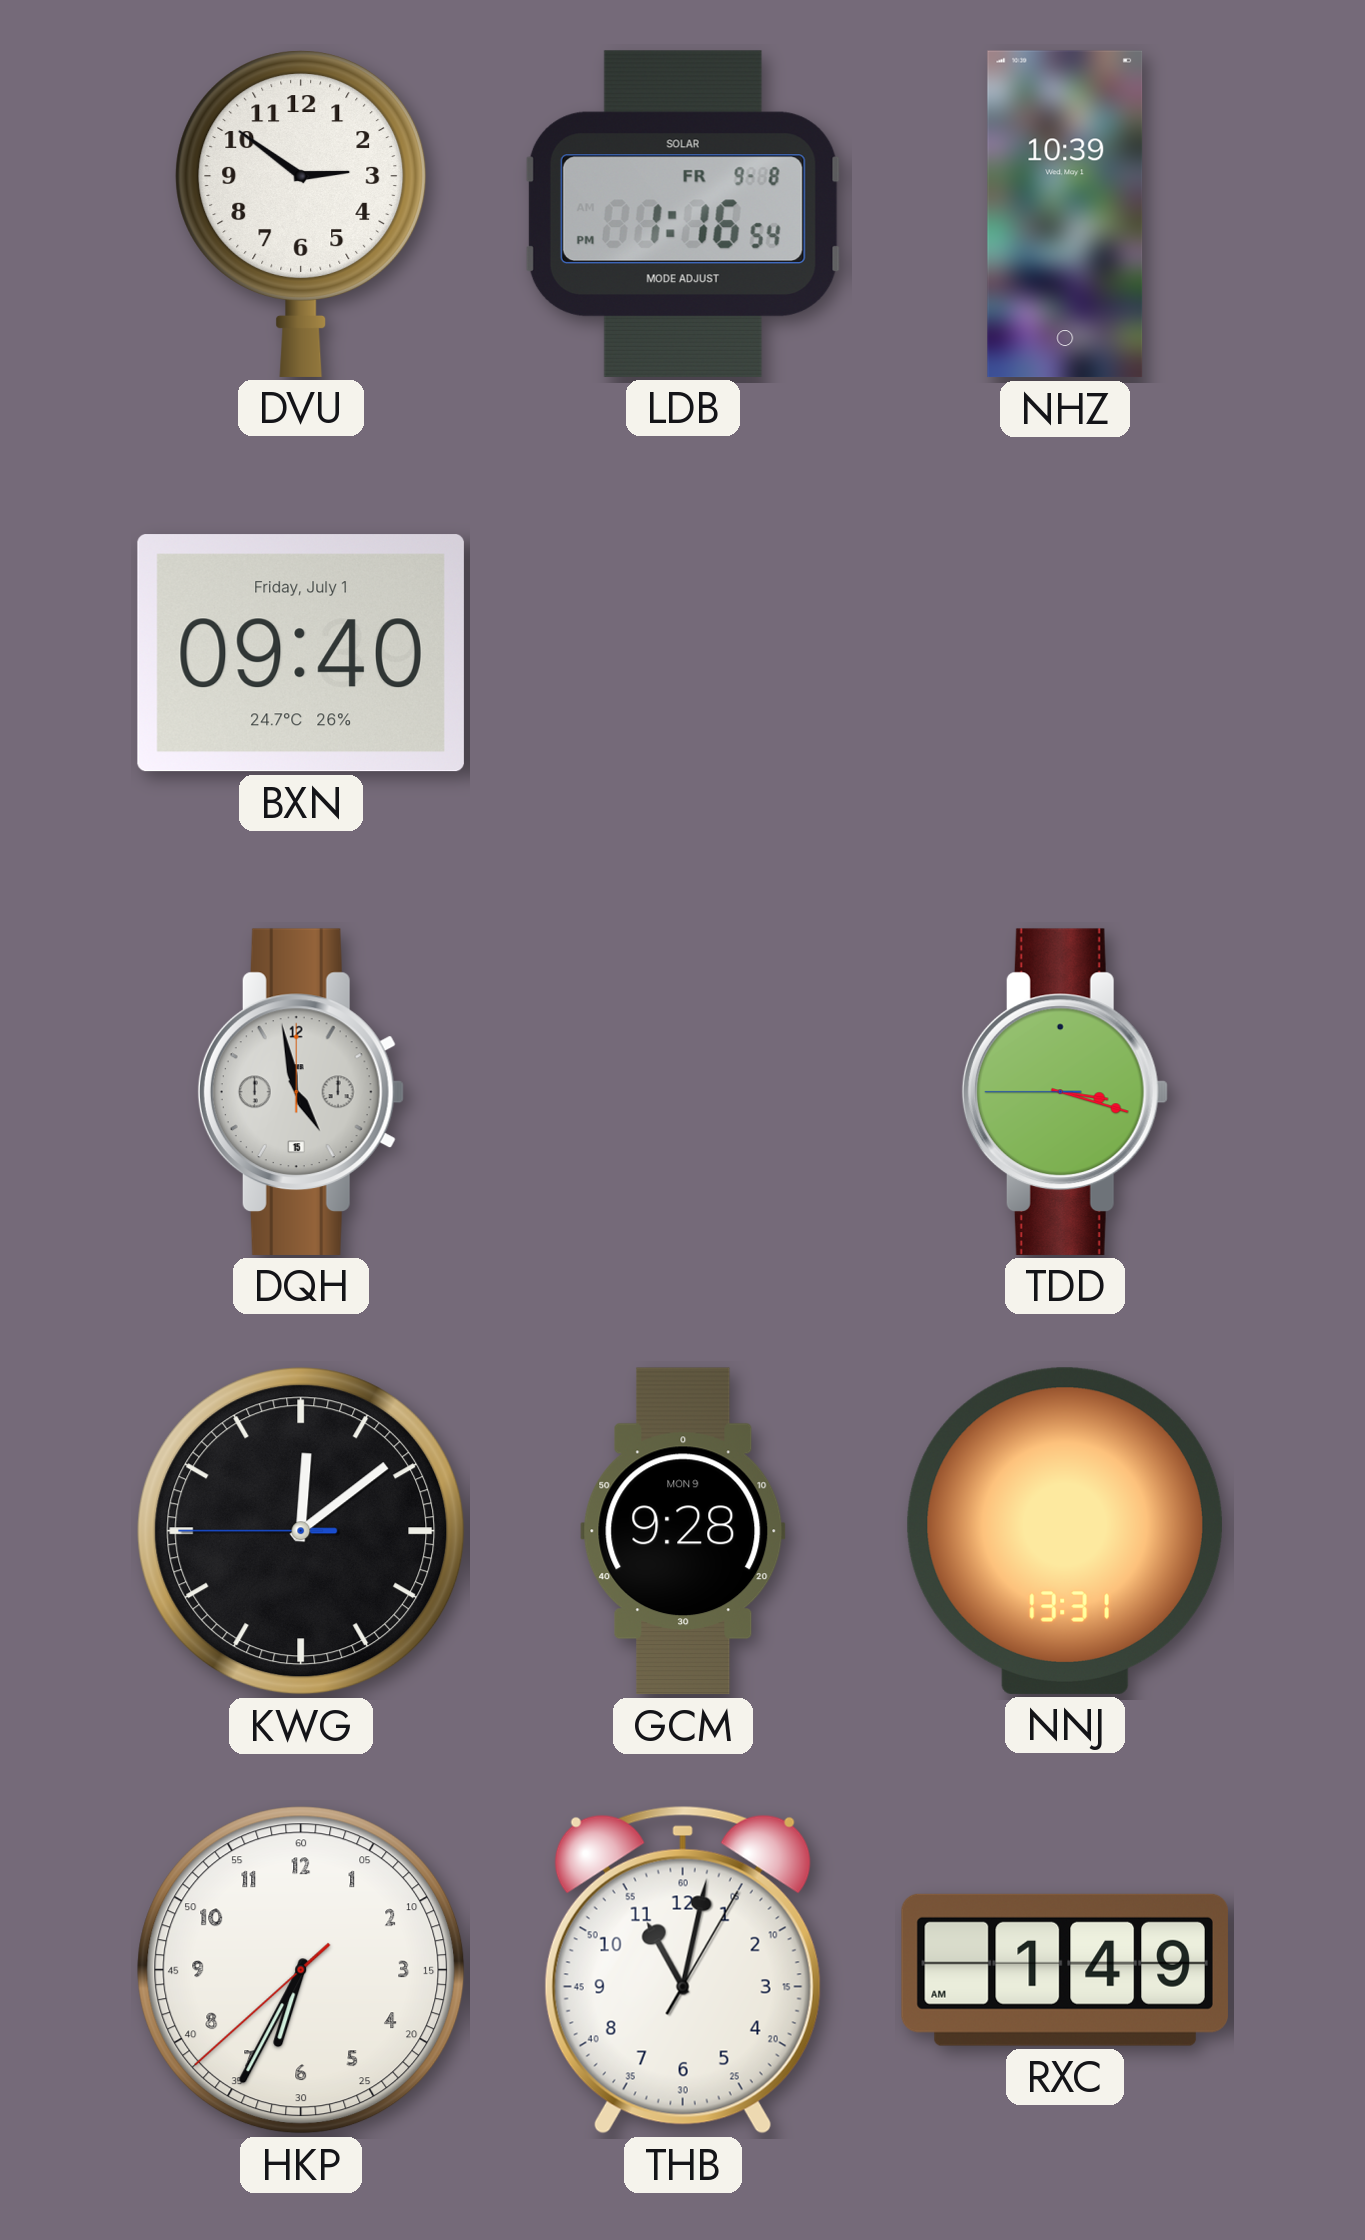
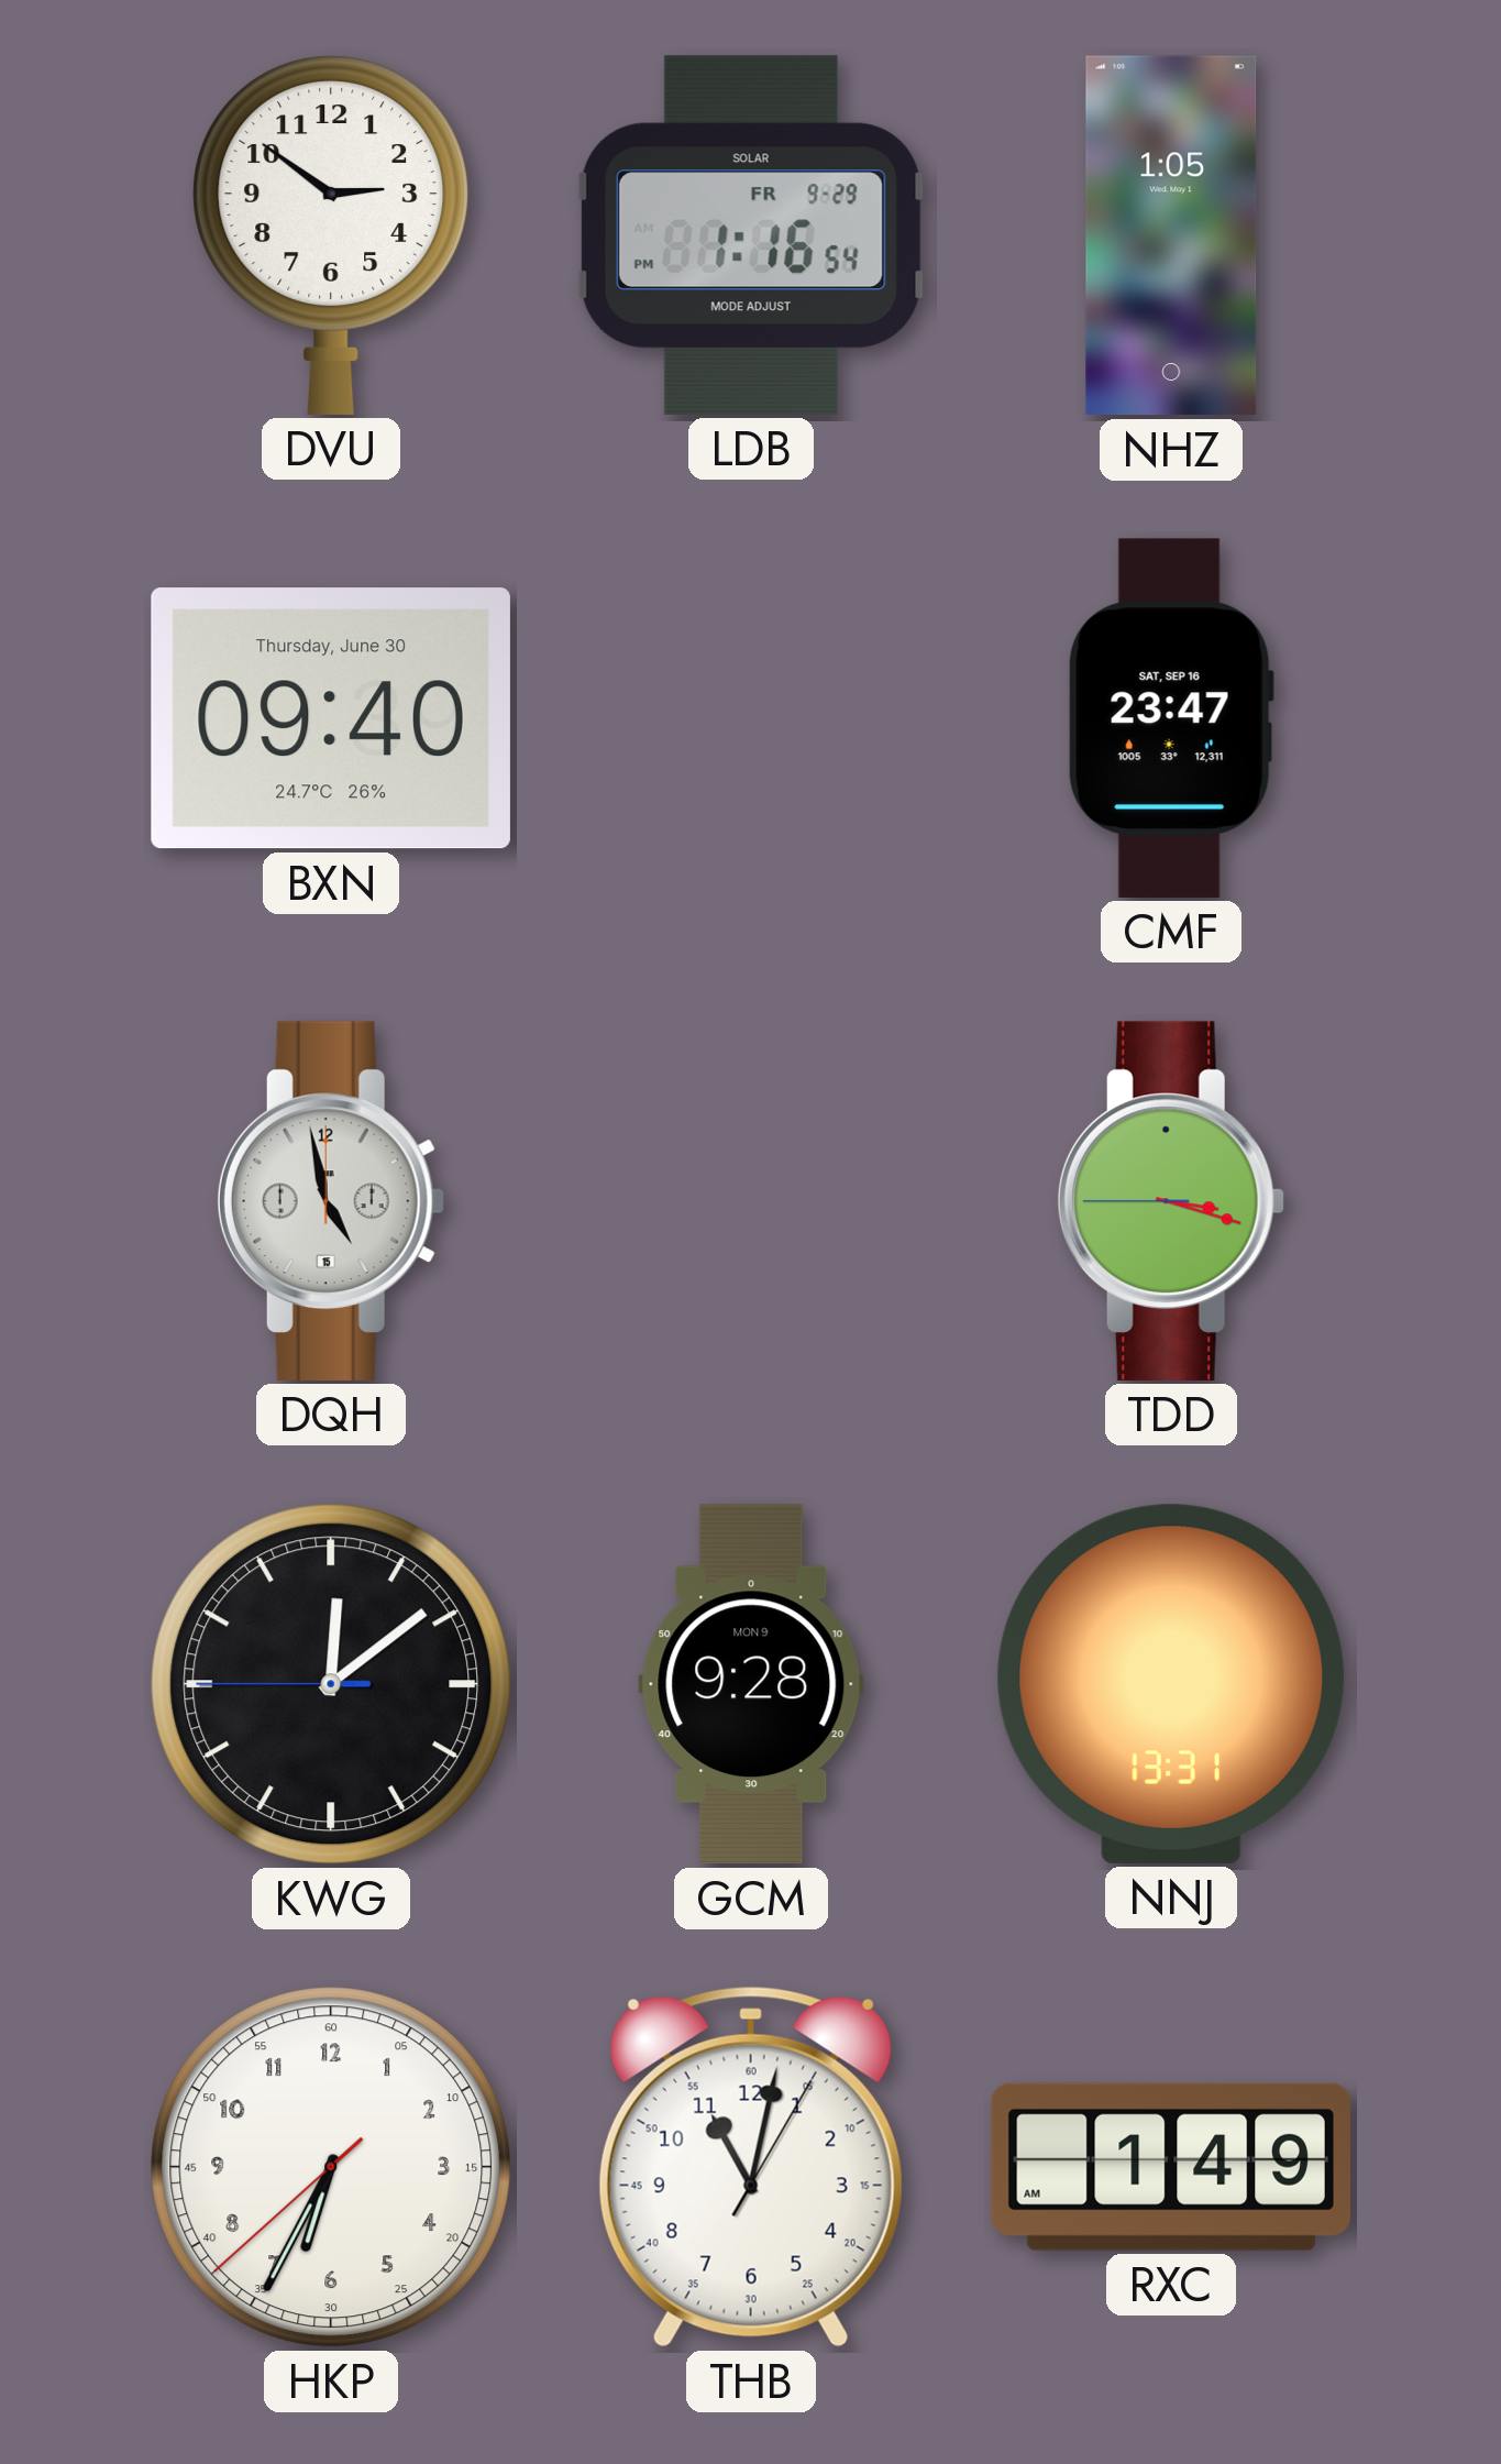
LDB date: FR 9-8 -> FR 9-29 (751, 235)
NHZ: 10:39 -> 1:05 (1171, 235)
BXN date: Friday, July 1 -> Thursday, June 30 (331, 718)
CMF: none -> 23:47 (1171, 718)
